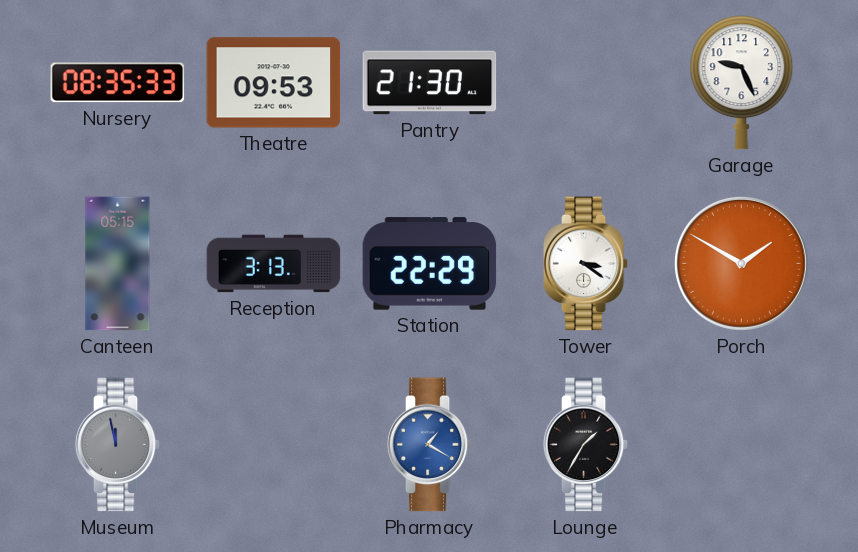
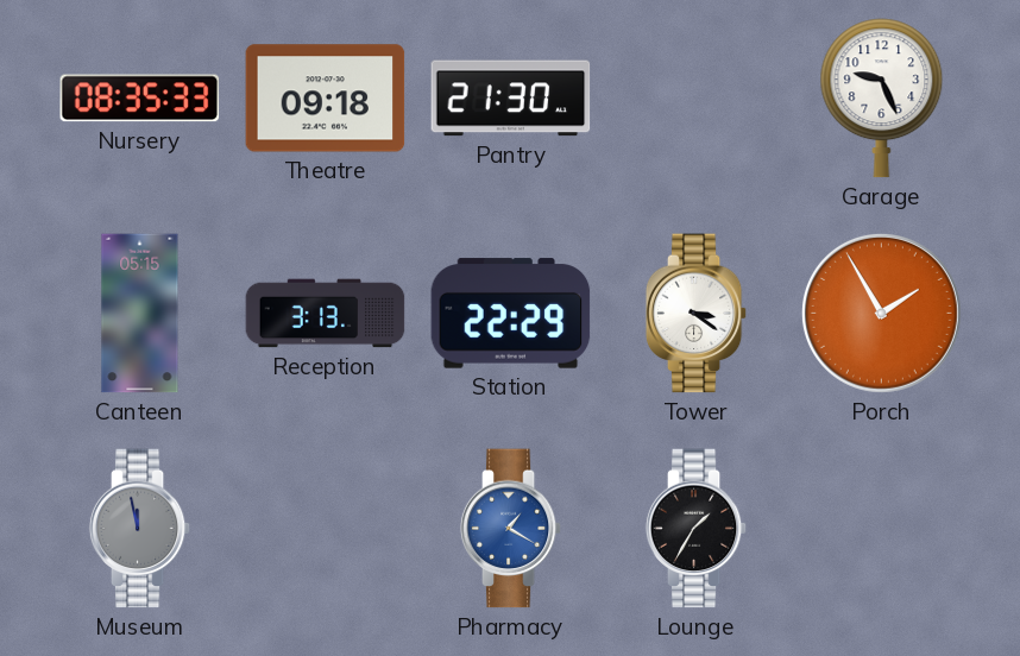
Theatre: 09:53 -> 09:18 (326, 99)
Porch: 1:50 -> 1:55 (881, 313)
